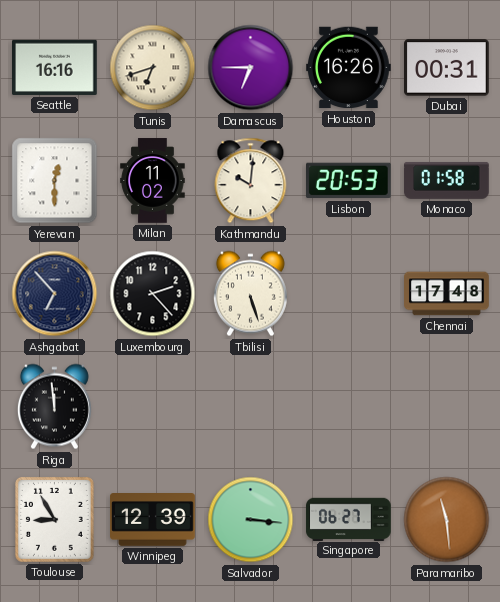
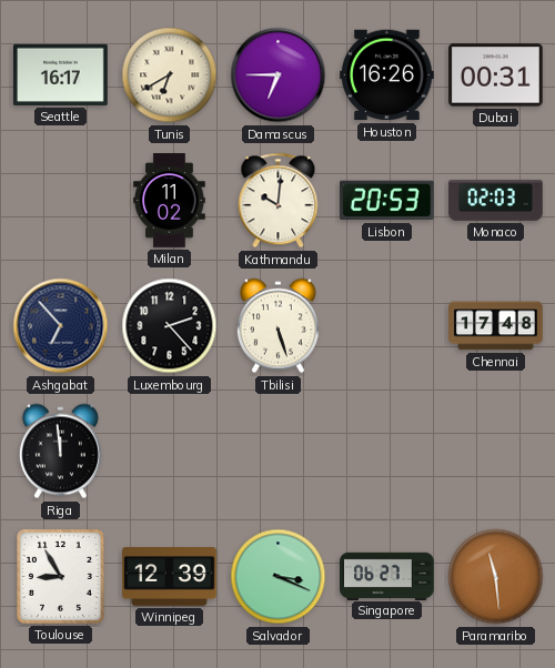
Seattle: 16:16 -> 16:17 (61, 74)
Tunis: 6:42 -> 6:40 (170, 75)
Yerevan: 12:30 -> none (55, 181)
Monaco: 01:58 -> 02:03 (496, 201)
Salvador: 3:16 -> 3:19 (279, 577)
